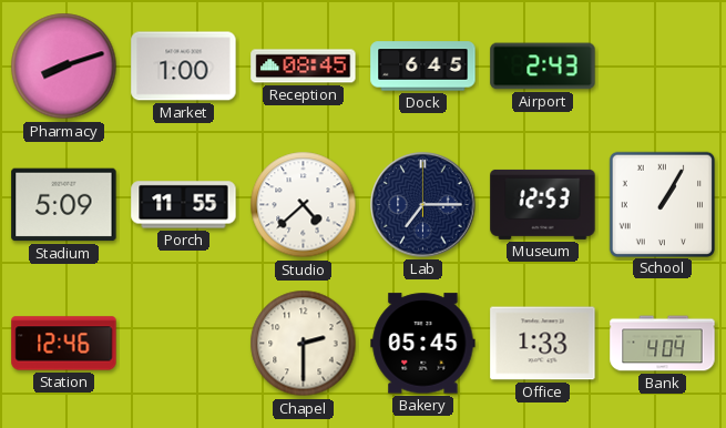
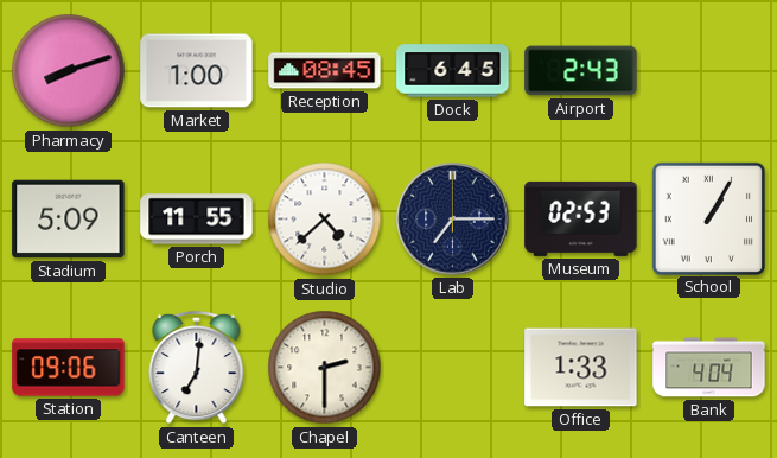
Museum: 12:53 -> 02:53 (581, 218)
Station: 12:46 -> 09:06 (69, 368)
Canteen: none -> 7:01 (197, 368)
Bakery: 05:45 -> none (423, 344)
